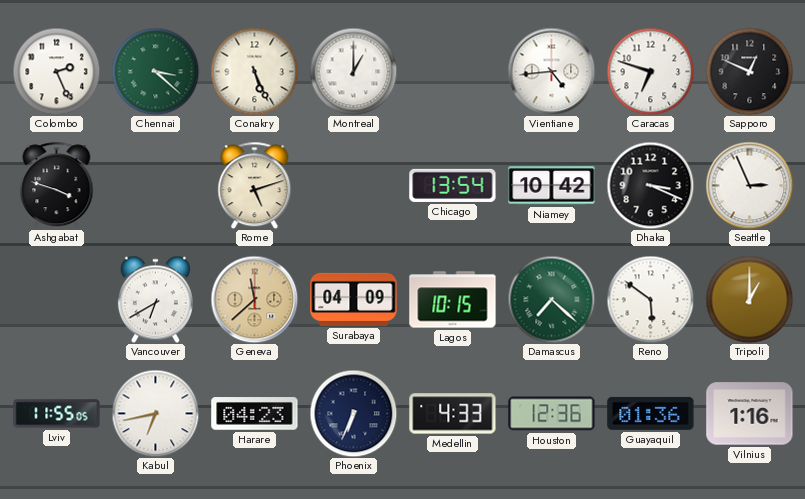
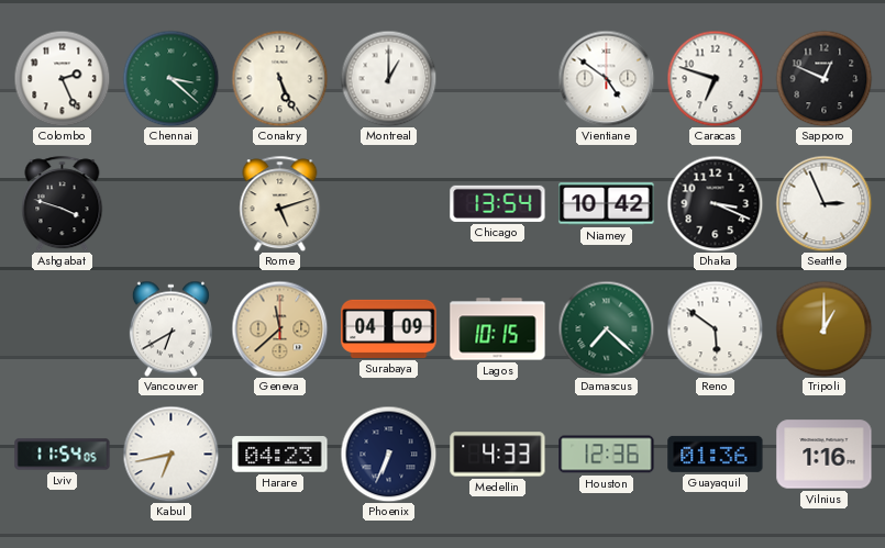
Vientiane: 4:44 -> 4:51 (606, 78)
Lviv: 11:55 -> 11:54 (63, 455)
